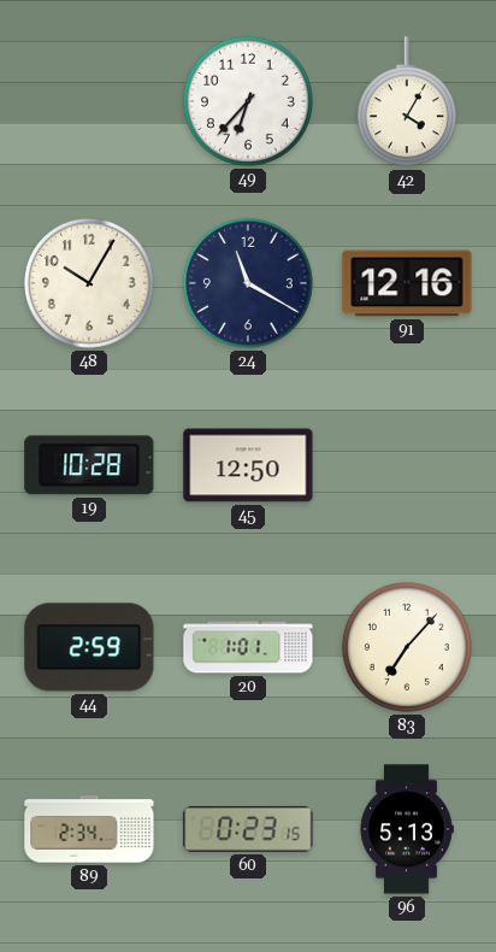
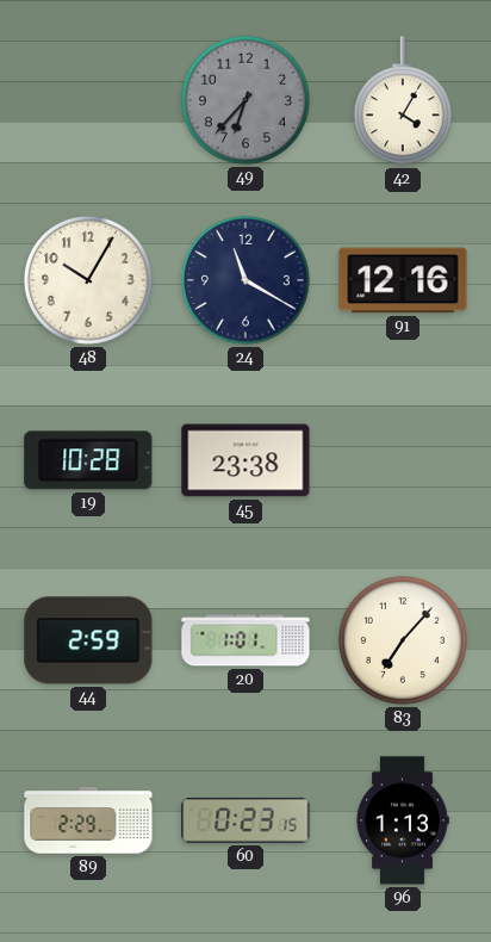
49 dial: white -> grey (245, 100)
45: 12:50 -> 23:38 (245, 460)
89: 2:34 -> 2:29 (88, 820)
96: 5:13 -> 1:13 (403, 820)
